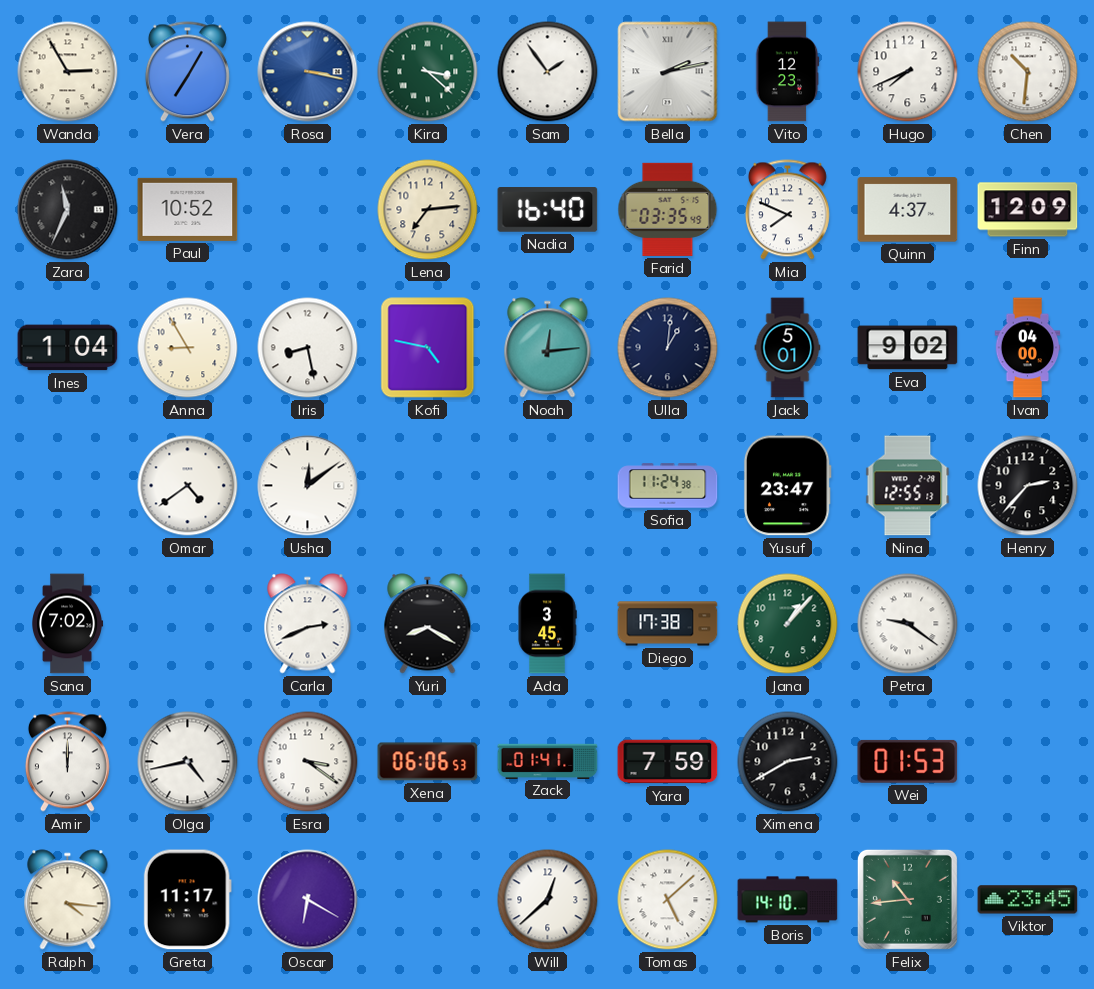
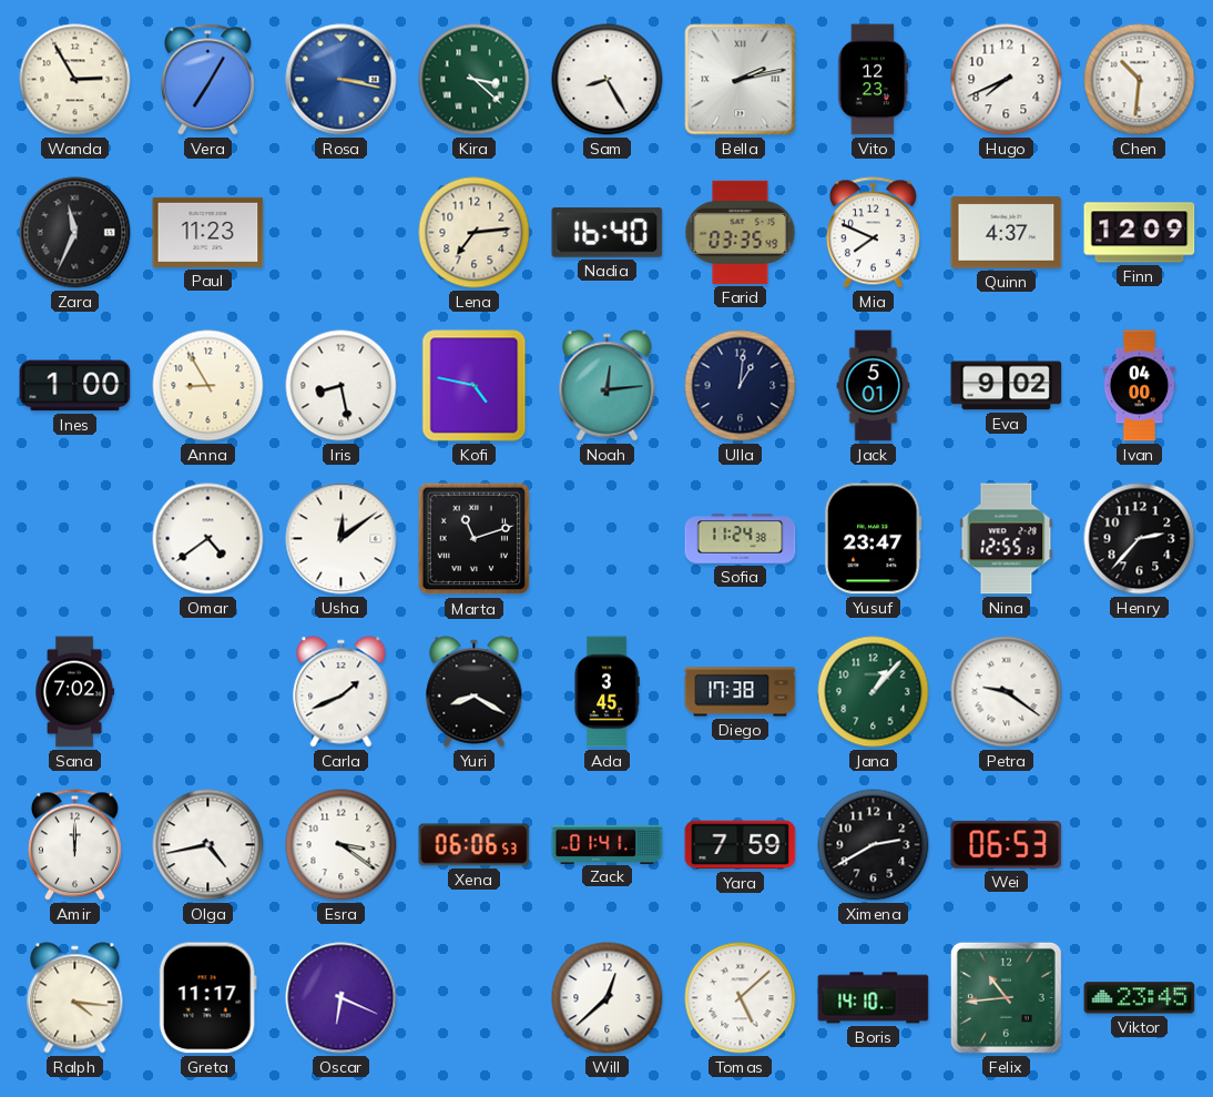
Sam: 1:54 -> 8:25 (608, 80)
Paul: 10:52 -> 11:23 (208, 232)
Ines: 1:04 -> 1:00 (75, 386)
Marta: none -> 11:12 (475, 539)
Carla: 2:41 -> 1:41 (342, 692)
Wei: 01:53 -> 06:53 (1007, 844)
Oscar: 6:20 -> 6:19 (342, 998)
